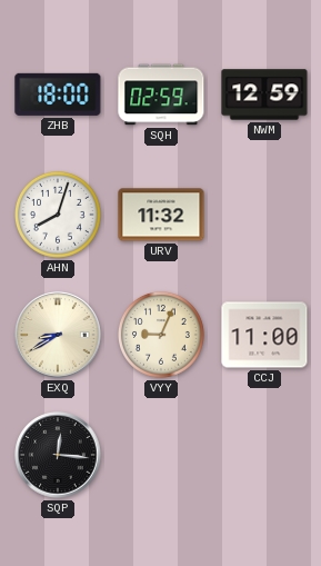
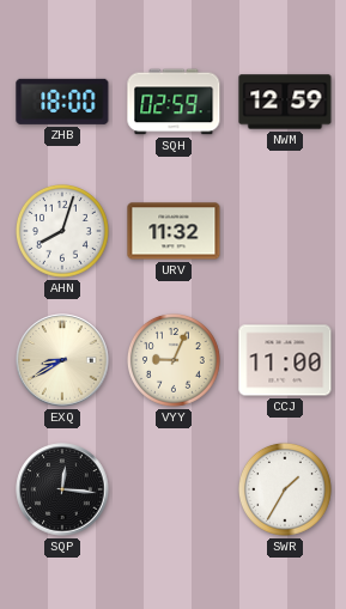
SWR: none -> 1:35 (285, 489)
